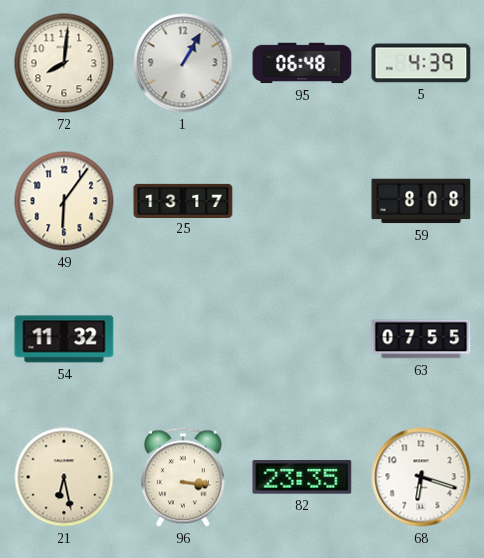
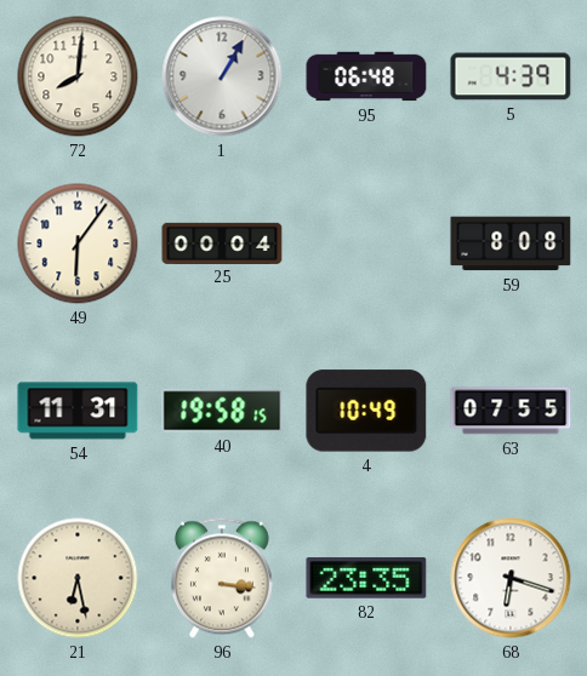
25: 13:17 -> 00:04 (222, 242)
54: 11:32 -> 11:31 (78, 411)
40: none -> 19:58 (222, 411)
4: none -> 10:49 (366, 411)
